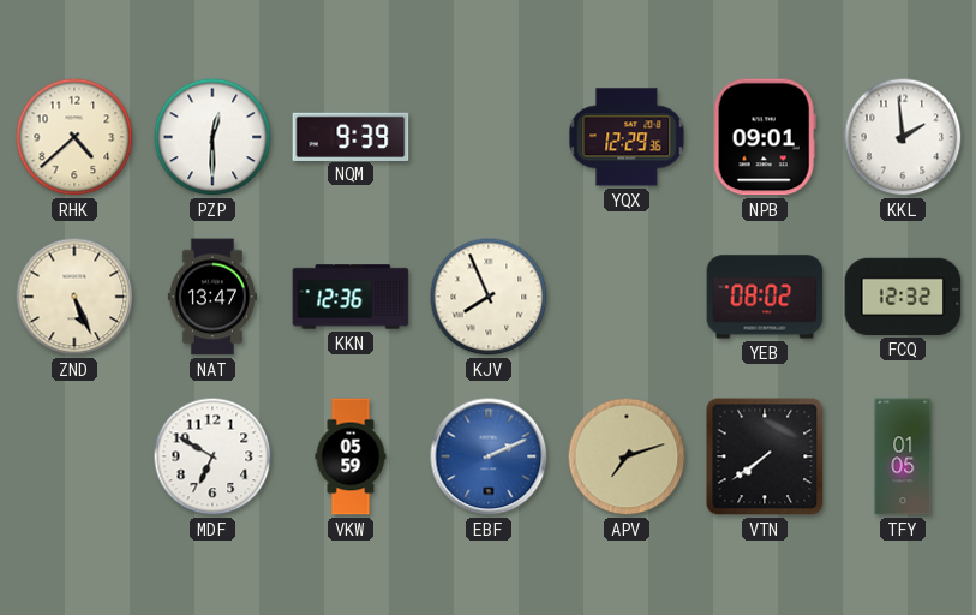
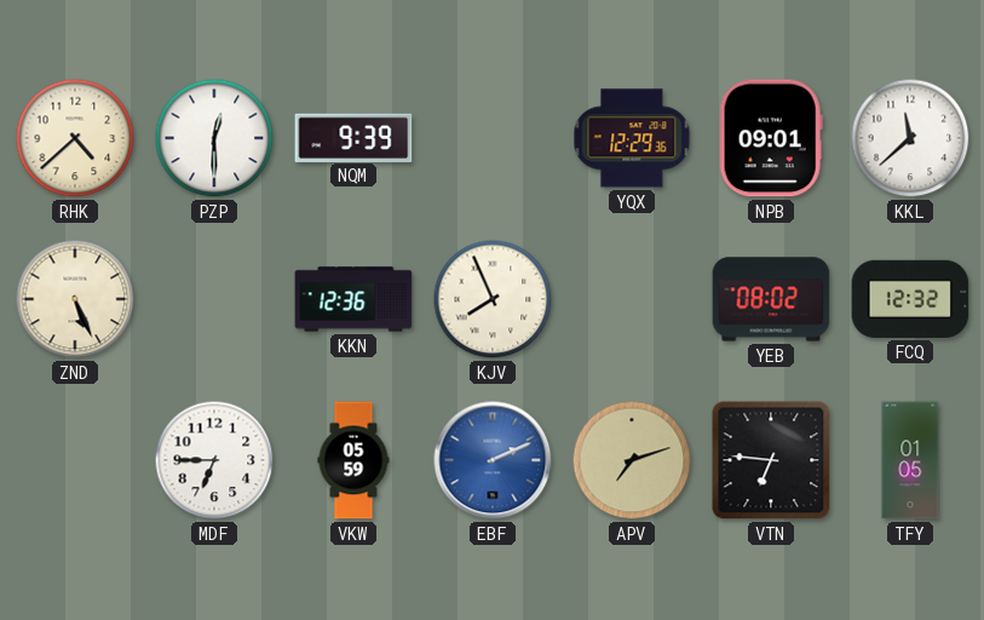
KKL: 1:59 -> 11:38 (910, 138)
NAT: 13:47 -> none (212, 297)
MDF: 6:50 -> 6:45 (214, 460)
VTN: 7:39 -> 6:46 (771, 460)
